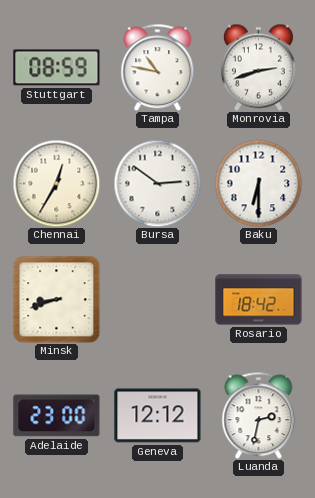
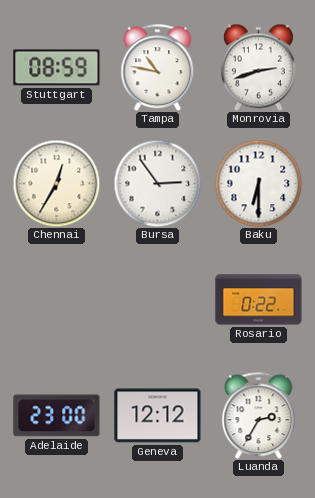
Bursa: 2:51 -> 2:54 (157, 183)
Minsk: 8:42 -> none (56, 299)
Rosario: 18:42 -> 0:22 (259, 300)
Luanda: 2:32 -> 2:35 (259, 415)
